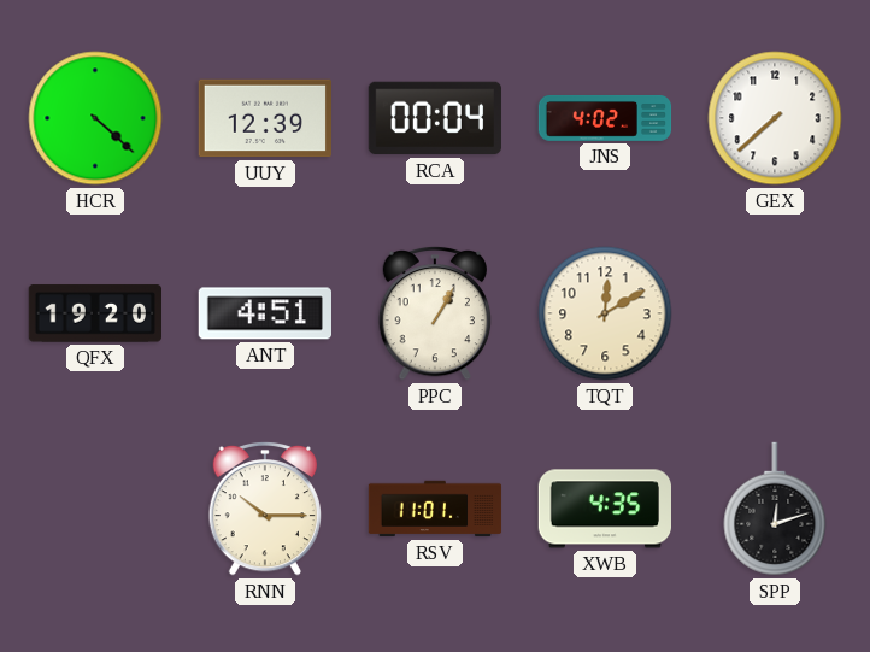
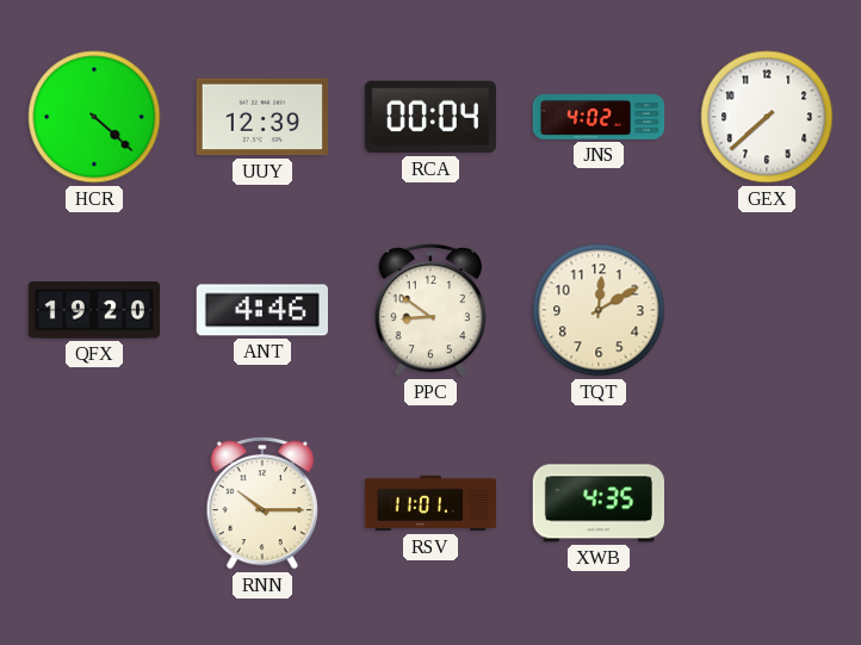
ANT: 4:51 -> 4:46 (261, 310)
PPC: 1:05 -> 8:51 (429, 310)
SPP: 12:12 -> none (775, 509)
